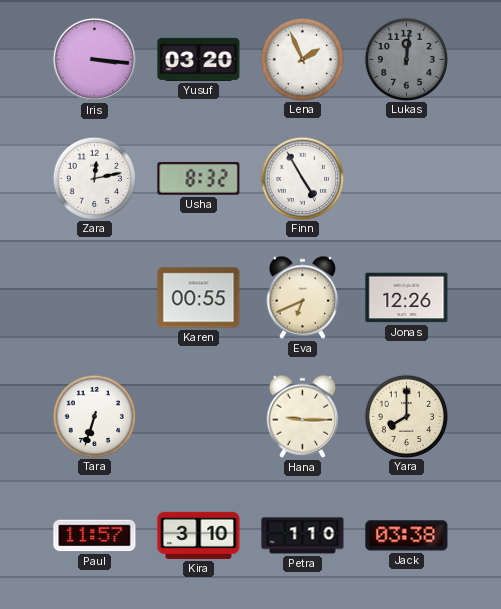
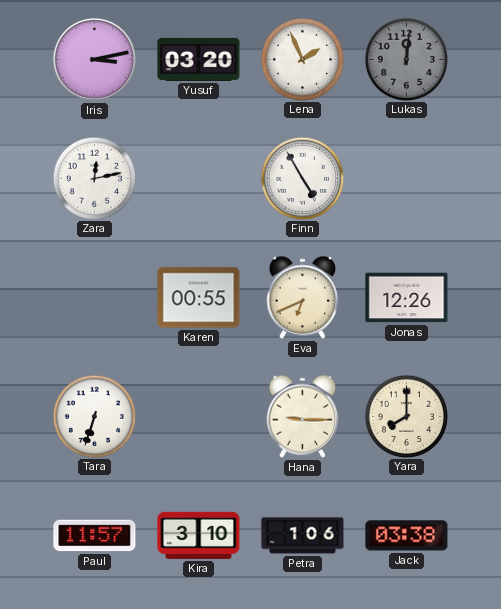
Iris: 3:16 -> 3:13 (94, 59)
Usha: 8:32 -> none (199, 179)
Petra: 1:10 -> 1:06 (303, 536)
